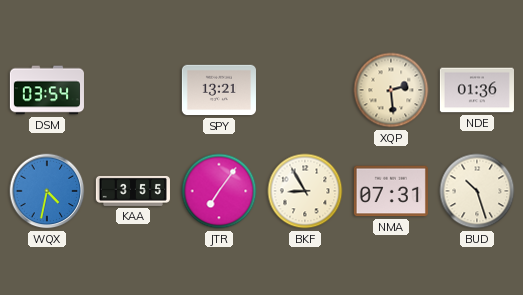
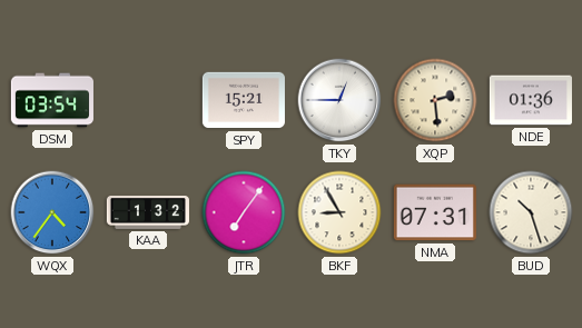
SPY: 13:21 -> 15:21 (244, 100)
TKY: none -> 12:45 (339, 100)
WQX: 4:32 -> 4:36 (52, 212)
KAA: 3:55 -> 1:32 (148, 212)
